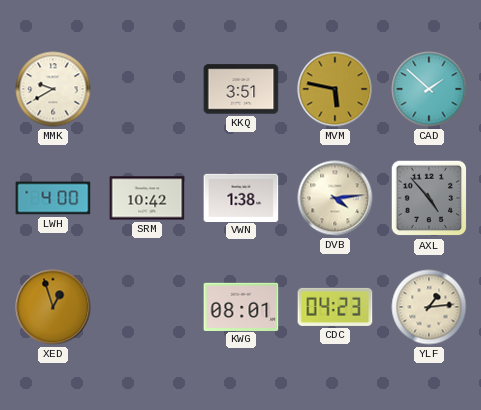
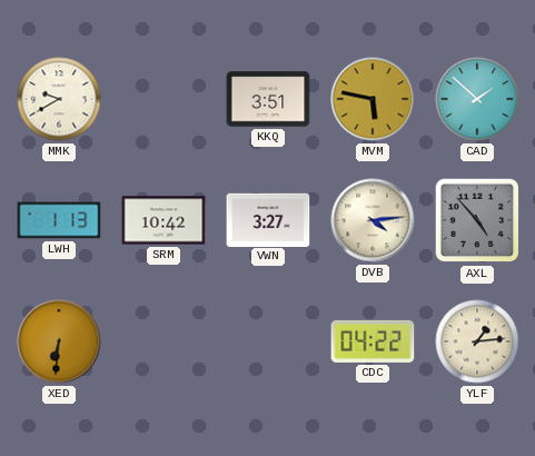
LWH: 4:00 -> 1:13 (59, 220)
VWN: 1:38 -> 3:27 (268, 219)
XED: 12:57 -> 6:31 (59, 341)
KWG: 08:01 -> none (241, 306)
CDC: 04:23 -> 04:22 (373, 341)
